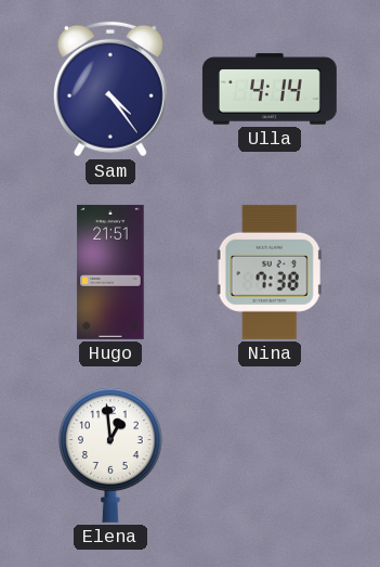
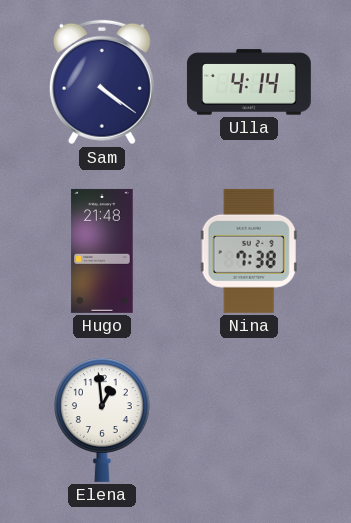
Sam: 4:24 -> 4:21 (102, 82)
Hugo: 21:51 -> 21:48 (102, 251)
